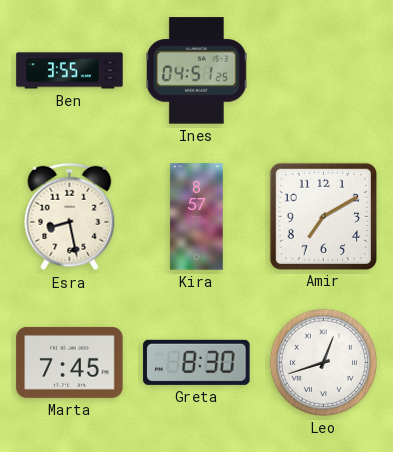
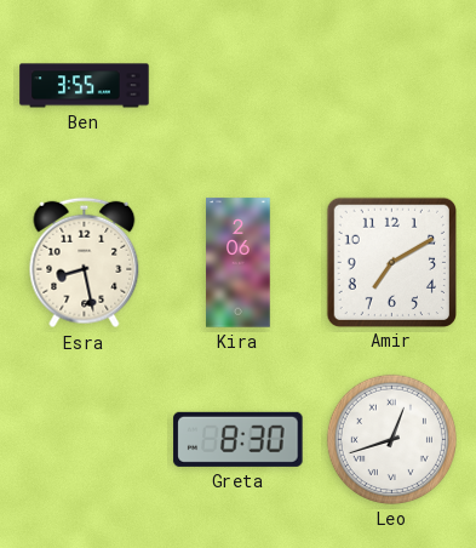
Ines: 04:51 -> none (197, 71)
Kira: 8:57 -> 2:06 (239, 263)
Marta: 7:45 -> none (70, 362)
